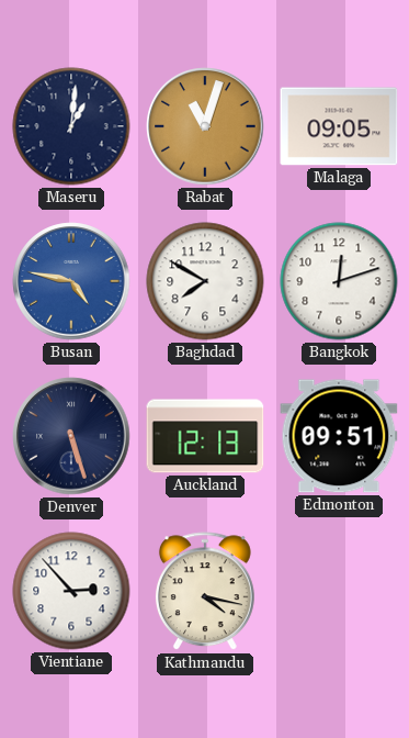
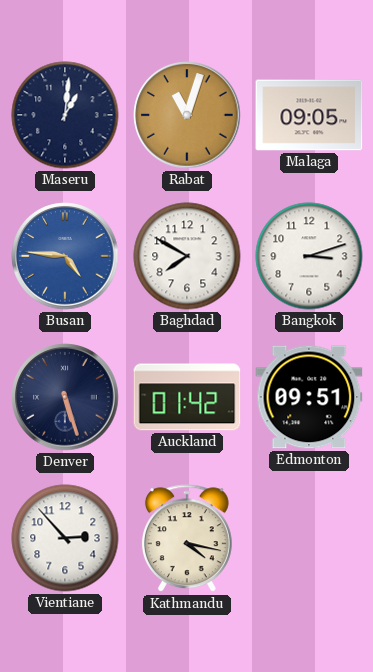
Busan: 4:47 -> 4:46 (65, 256)
Bangkok: 12:12 -> 3:12 (309, 256)
Auckland: 12:13 -> 01:42 (187, 397)
